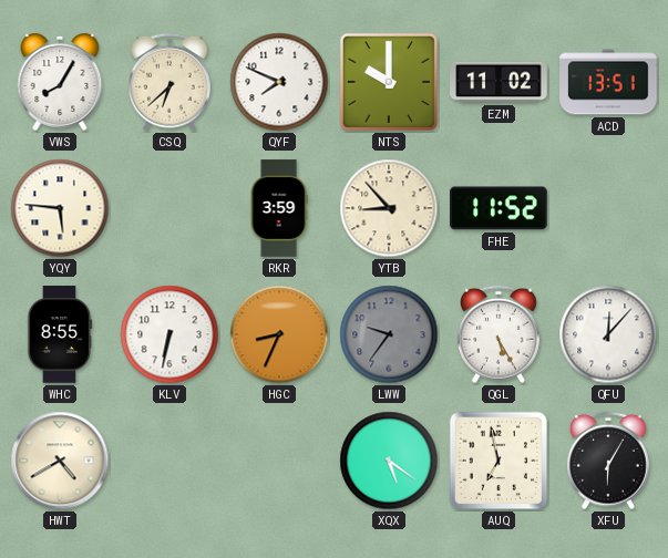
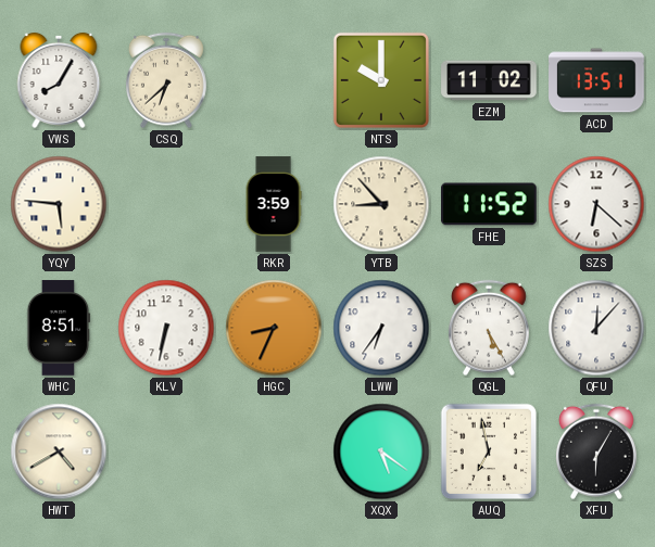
QYF: 7:49 -> none (279, 82)
SZS: none -> 6:22 (596, 204)
WHC: 8:55 -> 8:51 (59, 328)
LWW: 9:36 -> 6:36 (381, 328)
LWW dial: grey -> white (381, 328)
